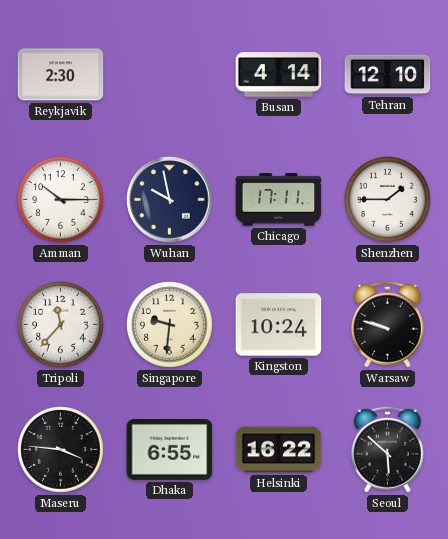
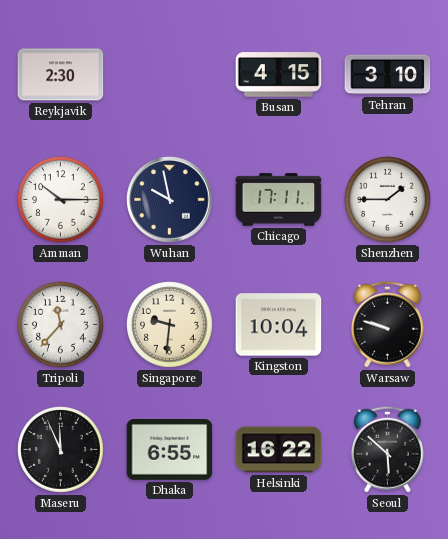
Busan: 4:14 -> 4:15 (279, 75)
Tehran: 12:10 -> 3:10 (388, 75)
Kingston: 10:24 -> 10:04 (279, 325)
Maseru: 3:46 -> 11:56 (61, 450)
